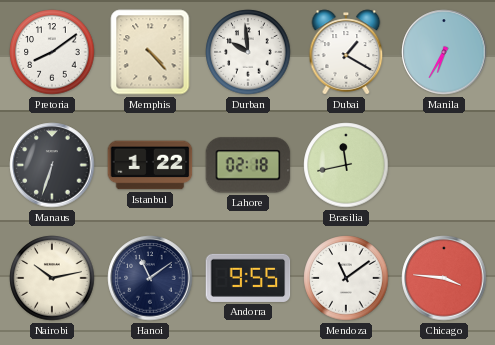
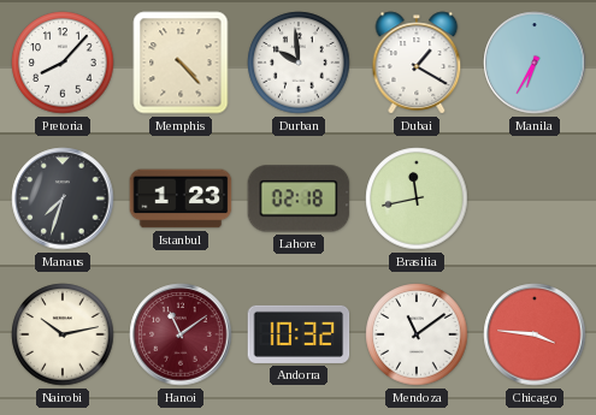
Pretoria: 8:09 -> 8:07 (63, 63)
Manaus: 6:33 -> 7:33 (63, 198)
Istanbul: 1:22 -> 1:23 (181, 198)
Hanoi dial: navy -> burgundy (181, 334)
Andorra: 9:55 -> 10:32 (299, 334)
